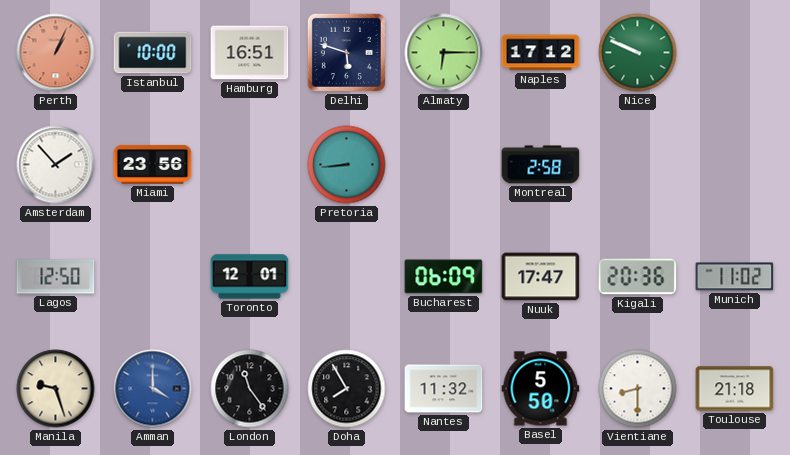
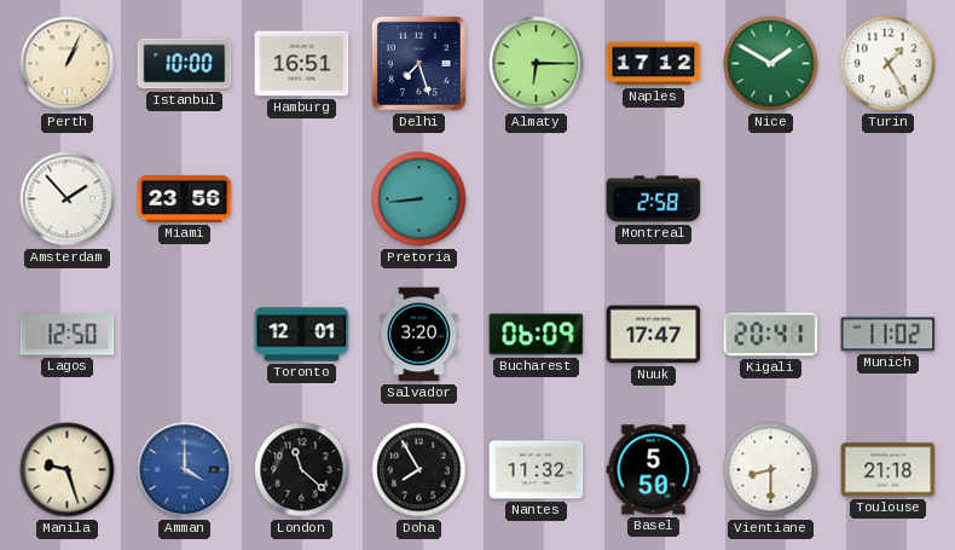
Perth dial: salmon -> cream (68, 64)
Delhi: 5:48 -> 7:27 (418, 63)
Nice: 9:49 -> 1:50 (771, 64)
Turin: none -> 1:25 (889, 64)
Salvador: none -> 3:20 (419, 335)
Kigali: 20:36 -> 20:41 (771, 335)
London: 11:24 -> 11:22 (302, 470)
